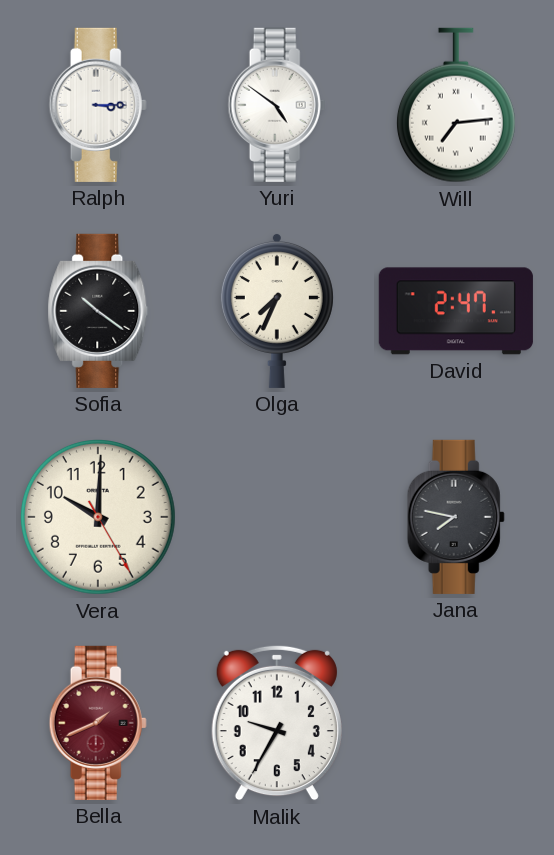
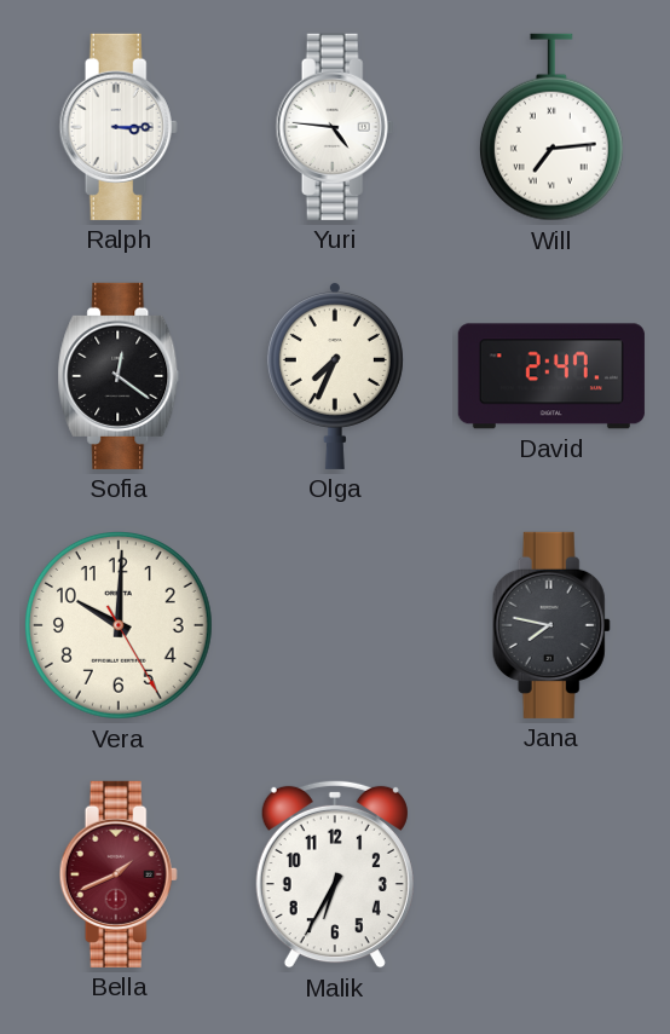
Yuri: 4:51 -> 4:46 (335, 127)
Sofia: 10:21 -> 12:21 (119, 376)
Malik: 9:35 -> 6:35 (335, 874)
